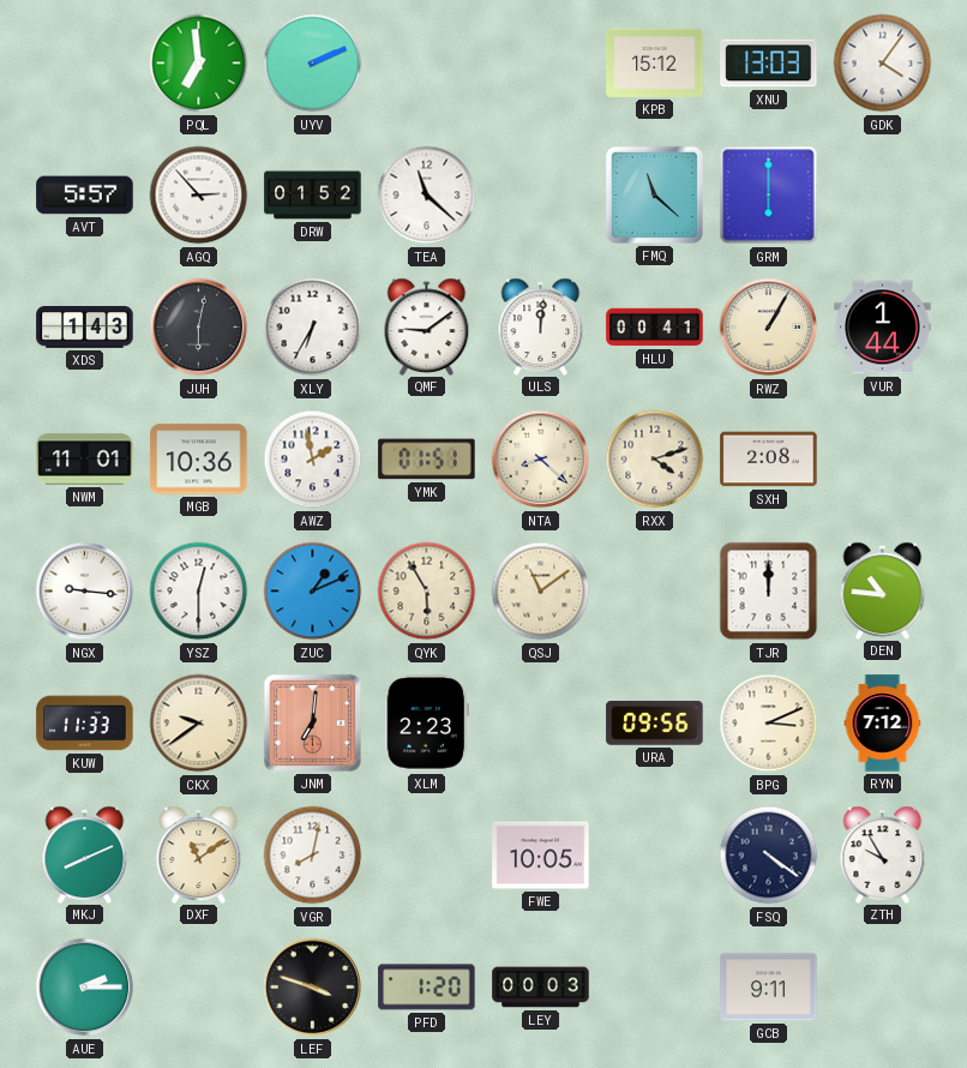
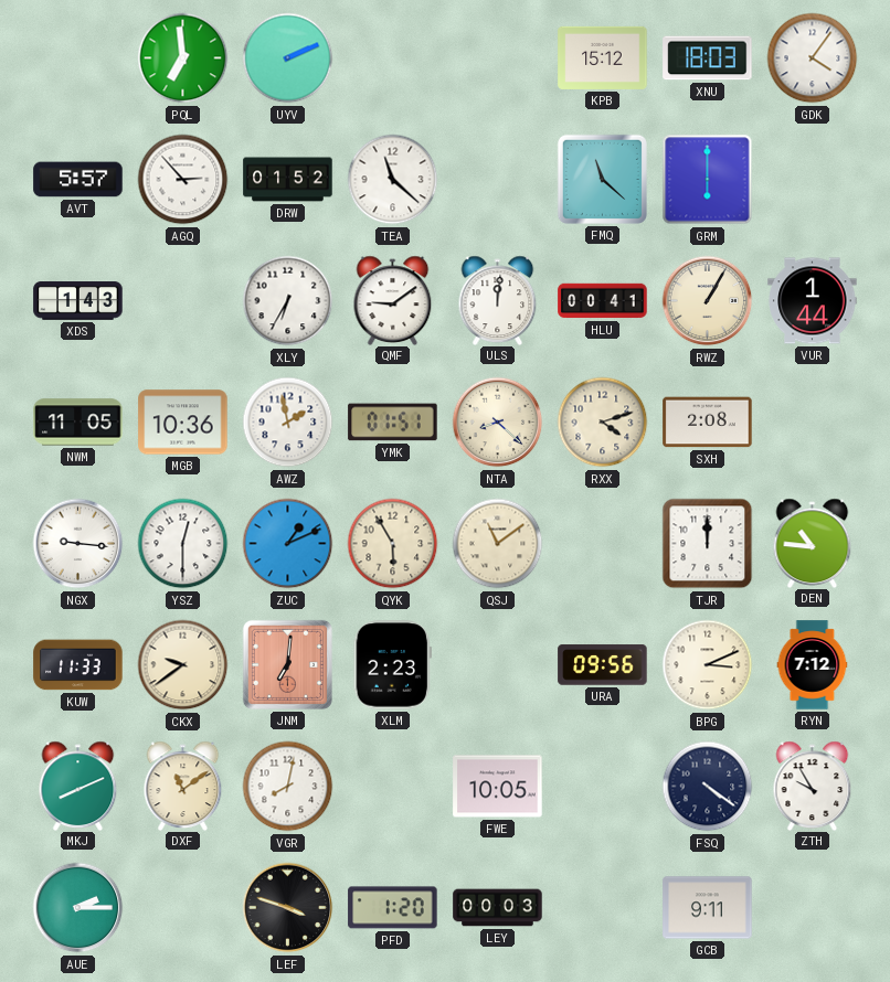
XNU: 13:03 -> 18:03 (708, 58)
JUH: 6:02 -> none (199, 328)
NWM: 11:01 -> 11:05 (78, 423)
